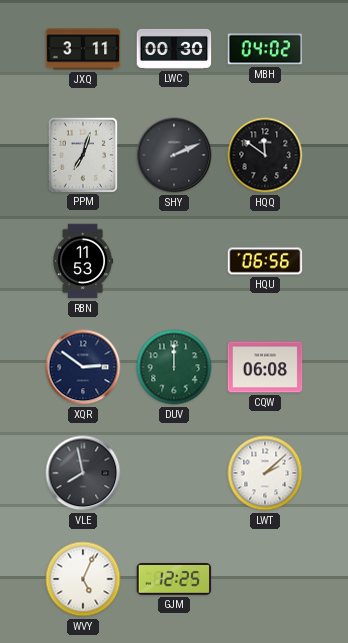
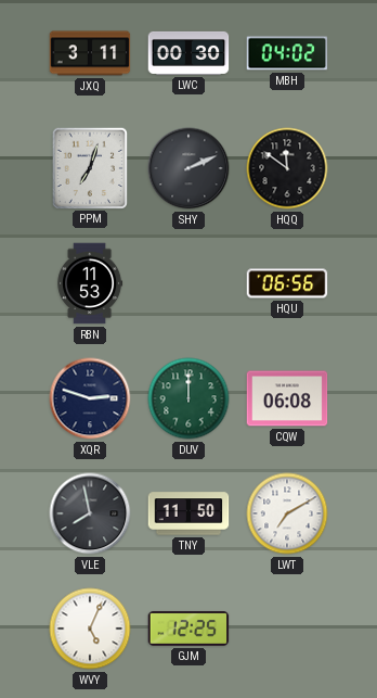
XQR: 2:51 -> 2:48 (90, 398)
TNY: none -> 11:50 (188, 513)
LWT: 2:08 -> 7:10 (287, 513)
